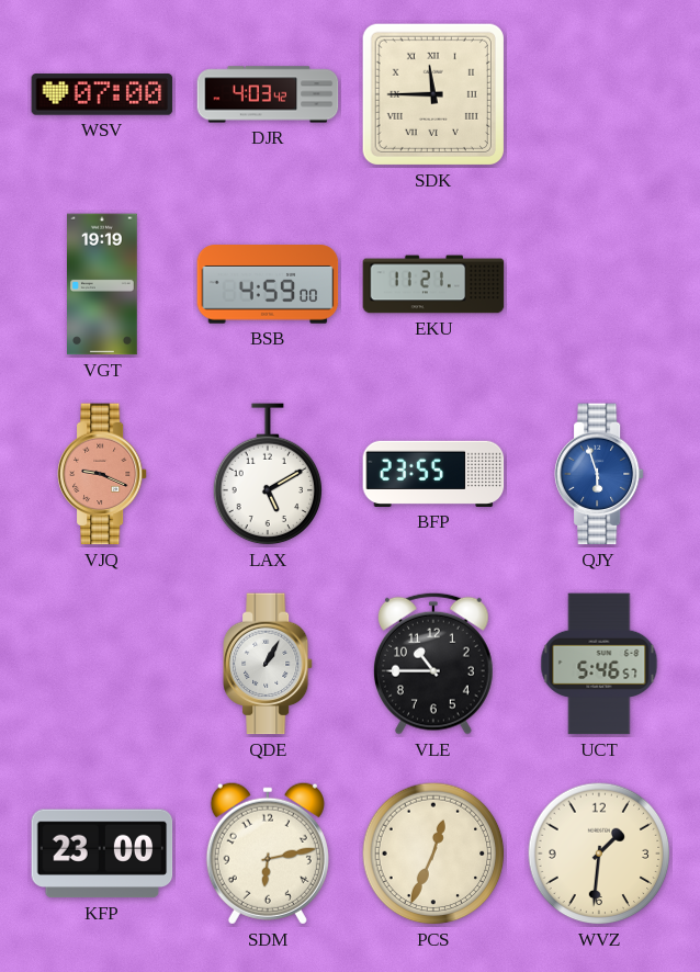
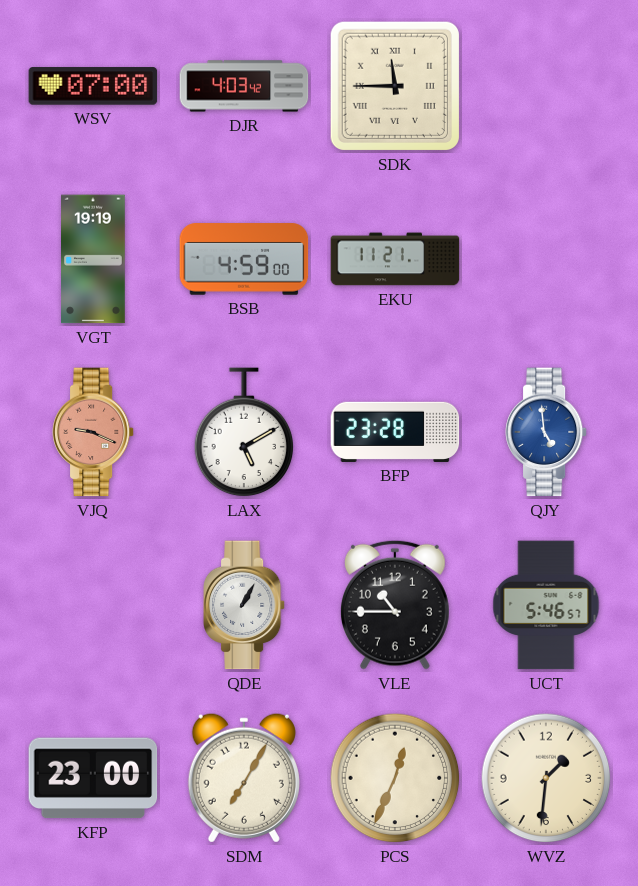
BFP: 23:55 -> 23:28 (395, 432)
QJY: 5:57 -> 4:59 (546, 432)
SDM: 6:13 -> 7:05 (244, 778)
